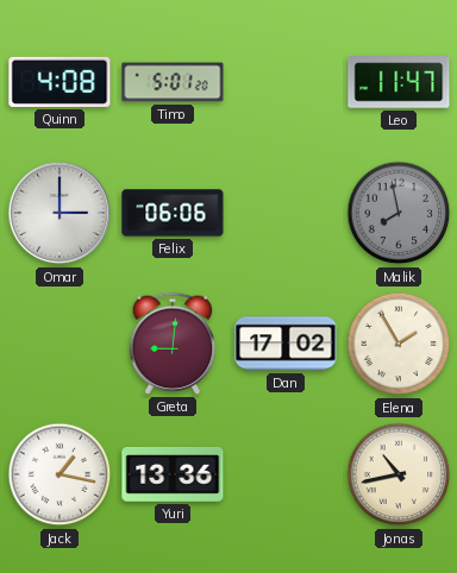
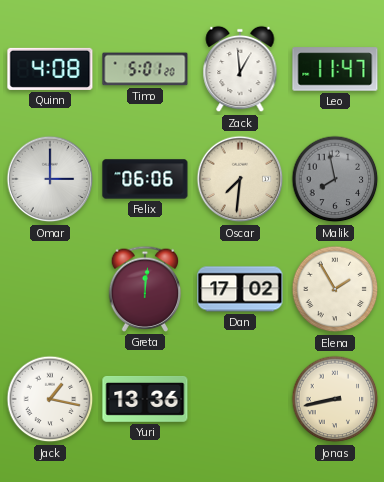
Zack: none -> 12:59 (240, 69)
Oscar: none -> 7:31 (240, 179)
Greta: 9:01 -> 12:01 (145, 289)
Jonas: 10:43 -> 8:43 (335, 399)
